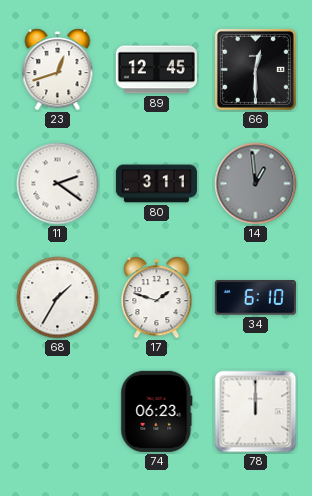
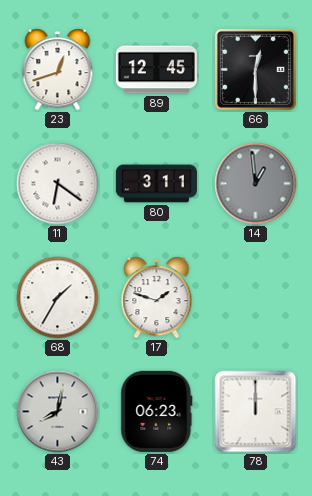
11: 2:21 -> 6:21 (58, 184)
34: 6:10 -> none (255, 298)
43: none -> 8:02 (58, 412)
